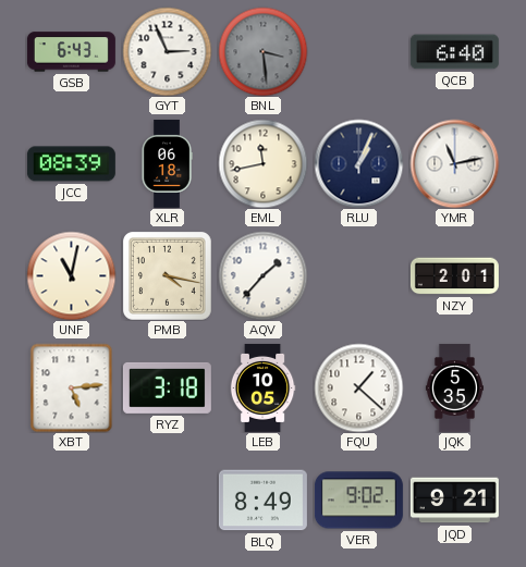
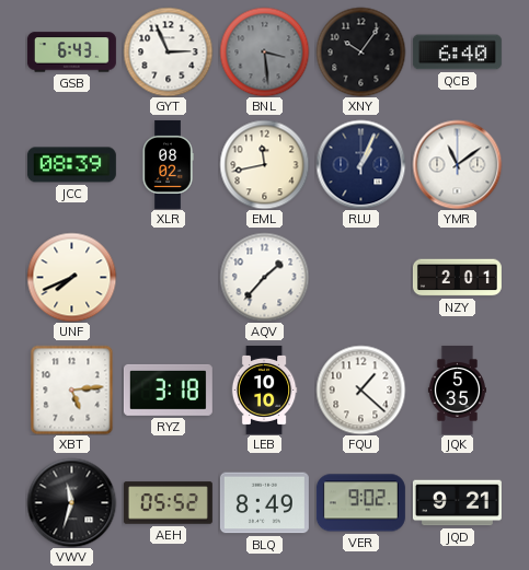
XNY: none -> 10:06 (360, 51)
XLR: 06:18 -> 08:02 (168, 164)
YMR: 11:13 -> 11:09 (457, 164)
UNF: 11:02 -> 7:41 (71, 277)
PMB: 4:17 -> none (167, 275)
LEB: 10:05 -> 10:10 (264, 389)
VWV: none -> 11:33 (71, 502)
AEH: none -> 05:52 (168, 503)
